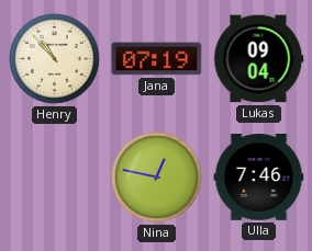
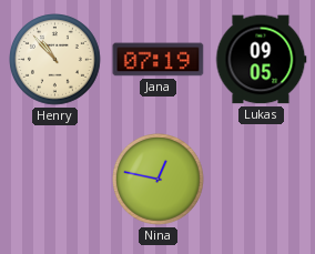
Lukas: 09:04 -> 09:05 (261, 60)
Ulla: 7:46 -> none (259, 178)
